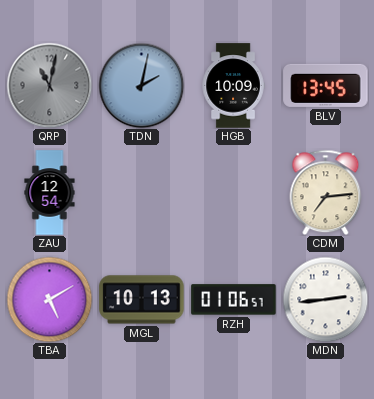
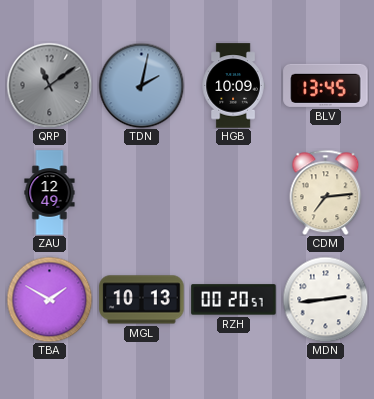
QRP: 11:02 -> 11:09 (49, 85)
ZAU: 12:54 -> 12:49 (50, 193)
TBA: 5:10 -> 1:50 (49, 299)
RZH: 01:06 -> 00:20 (234, 300)
